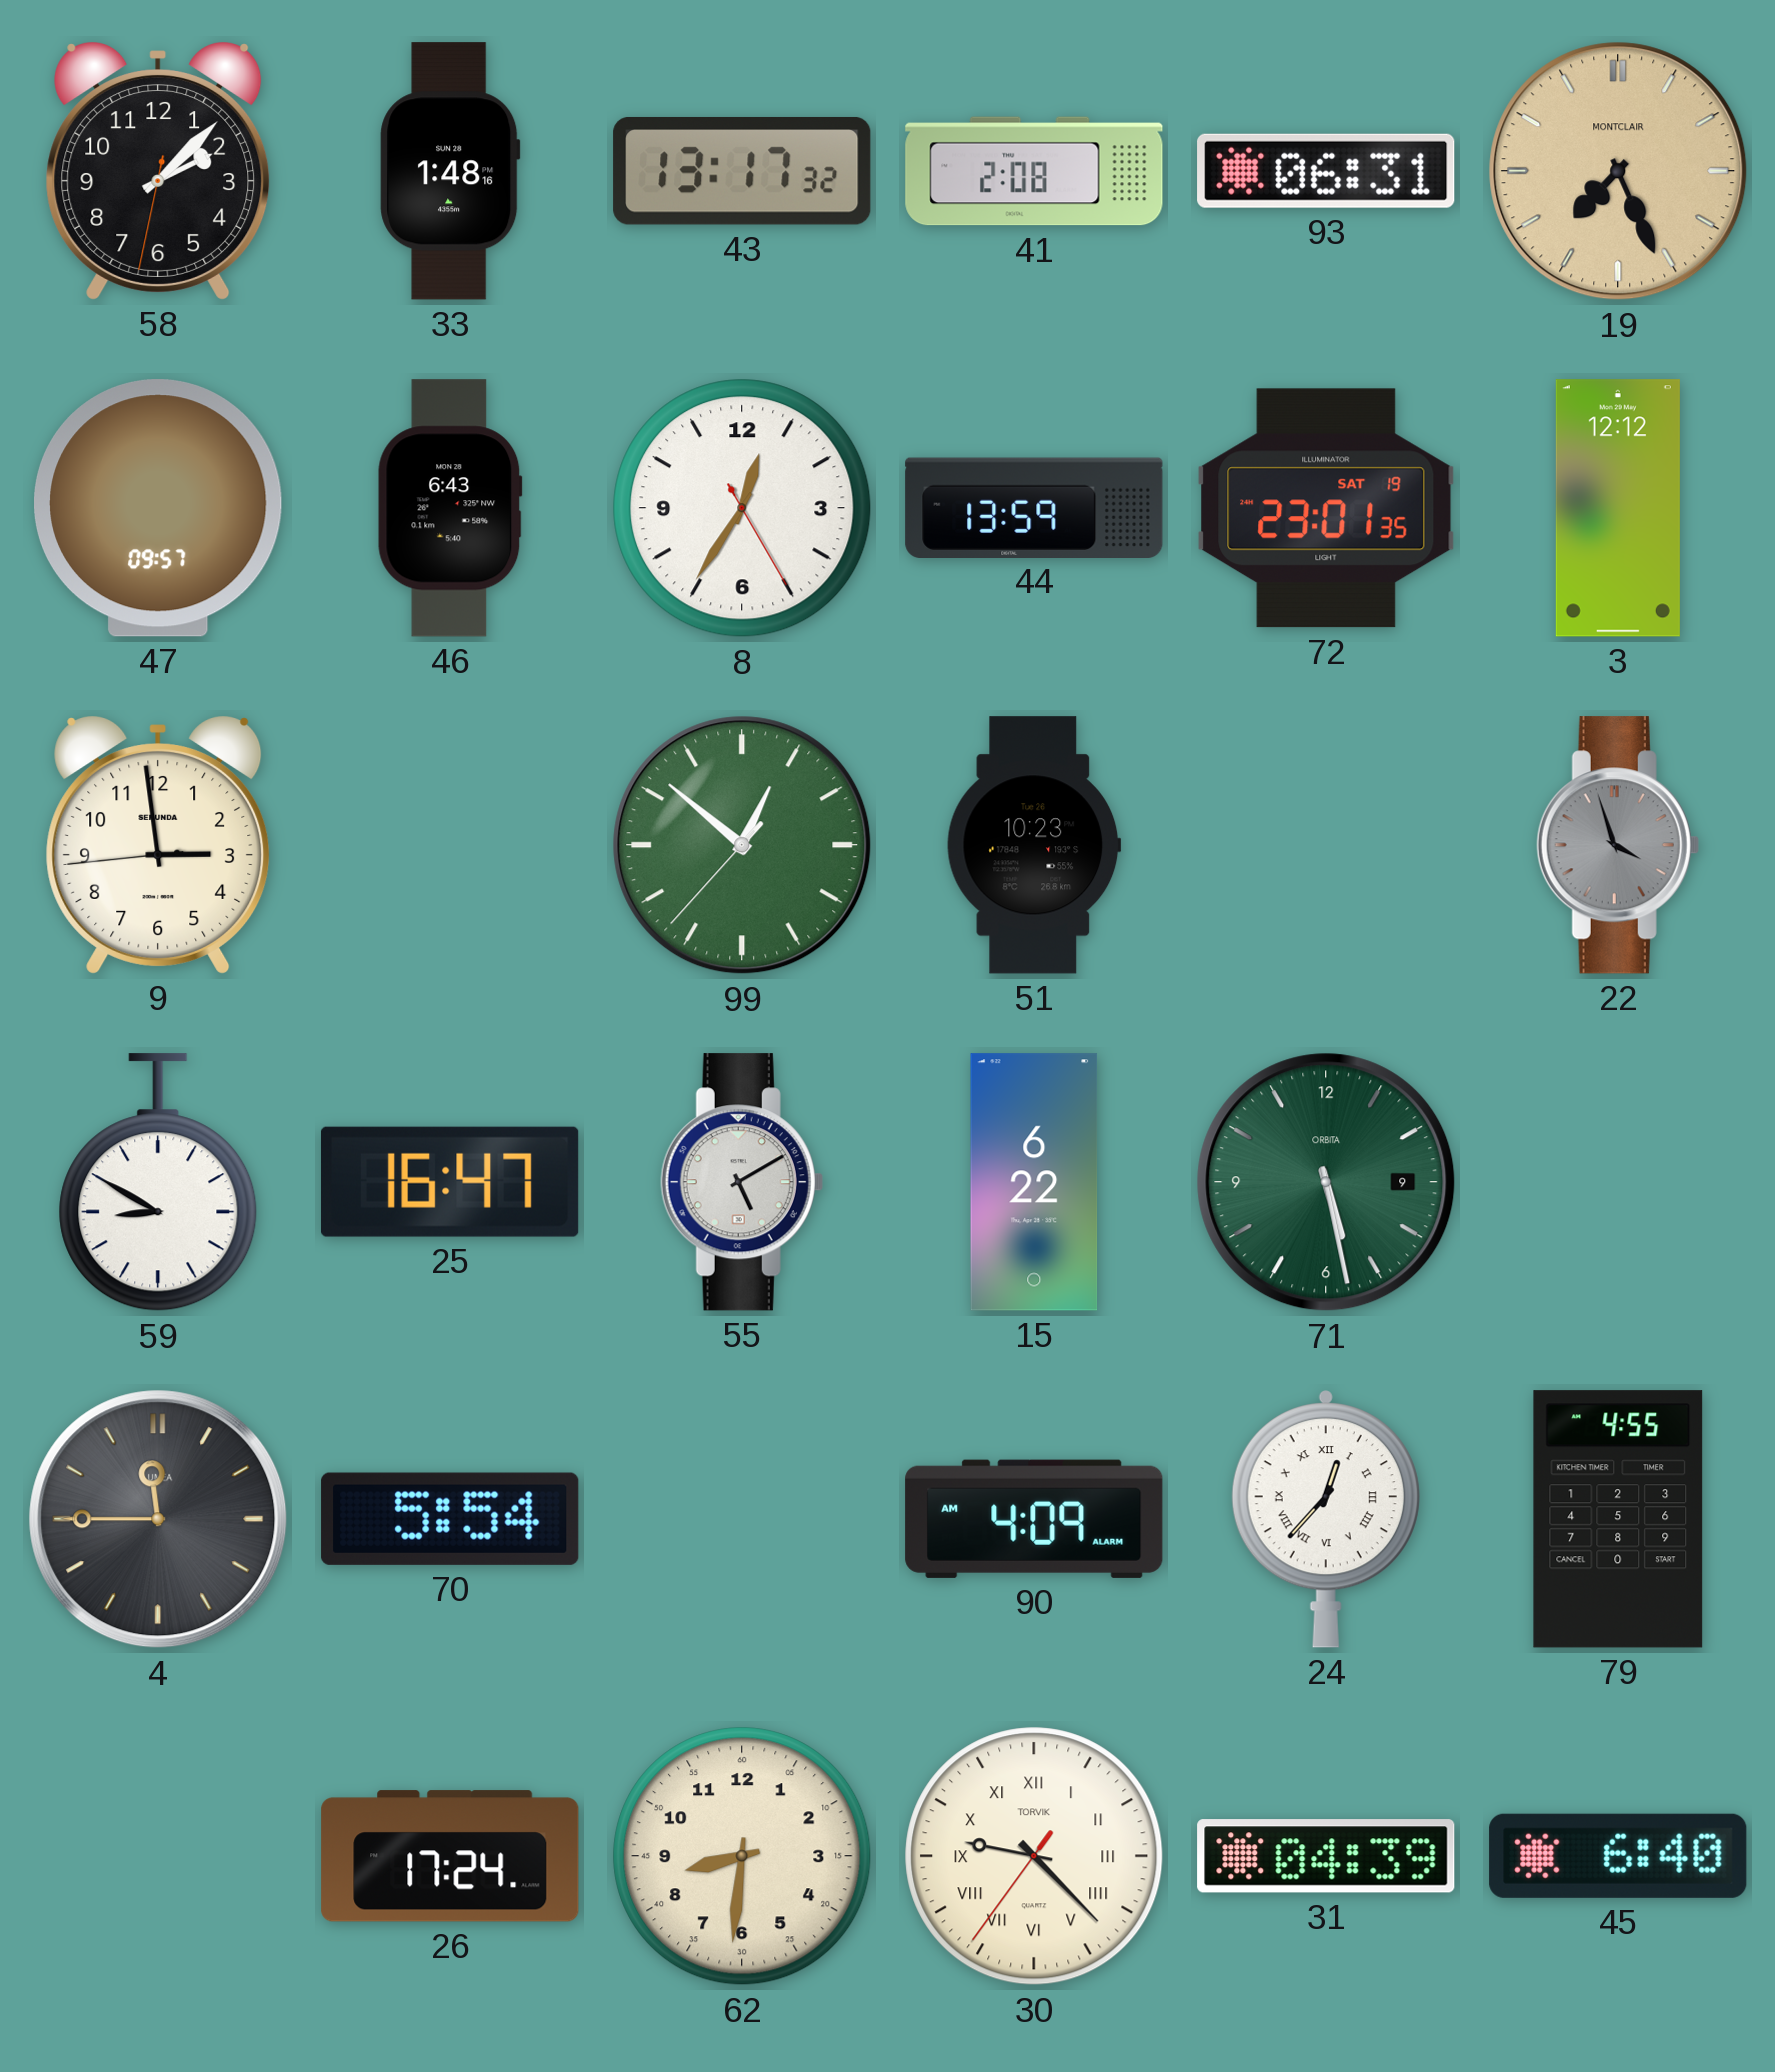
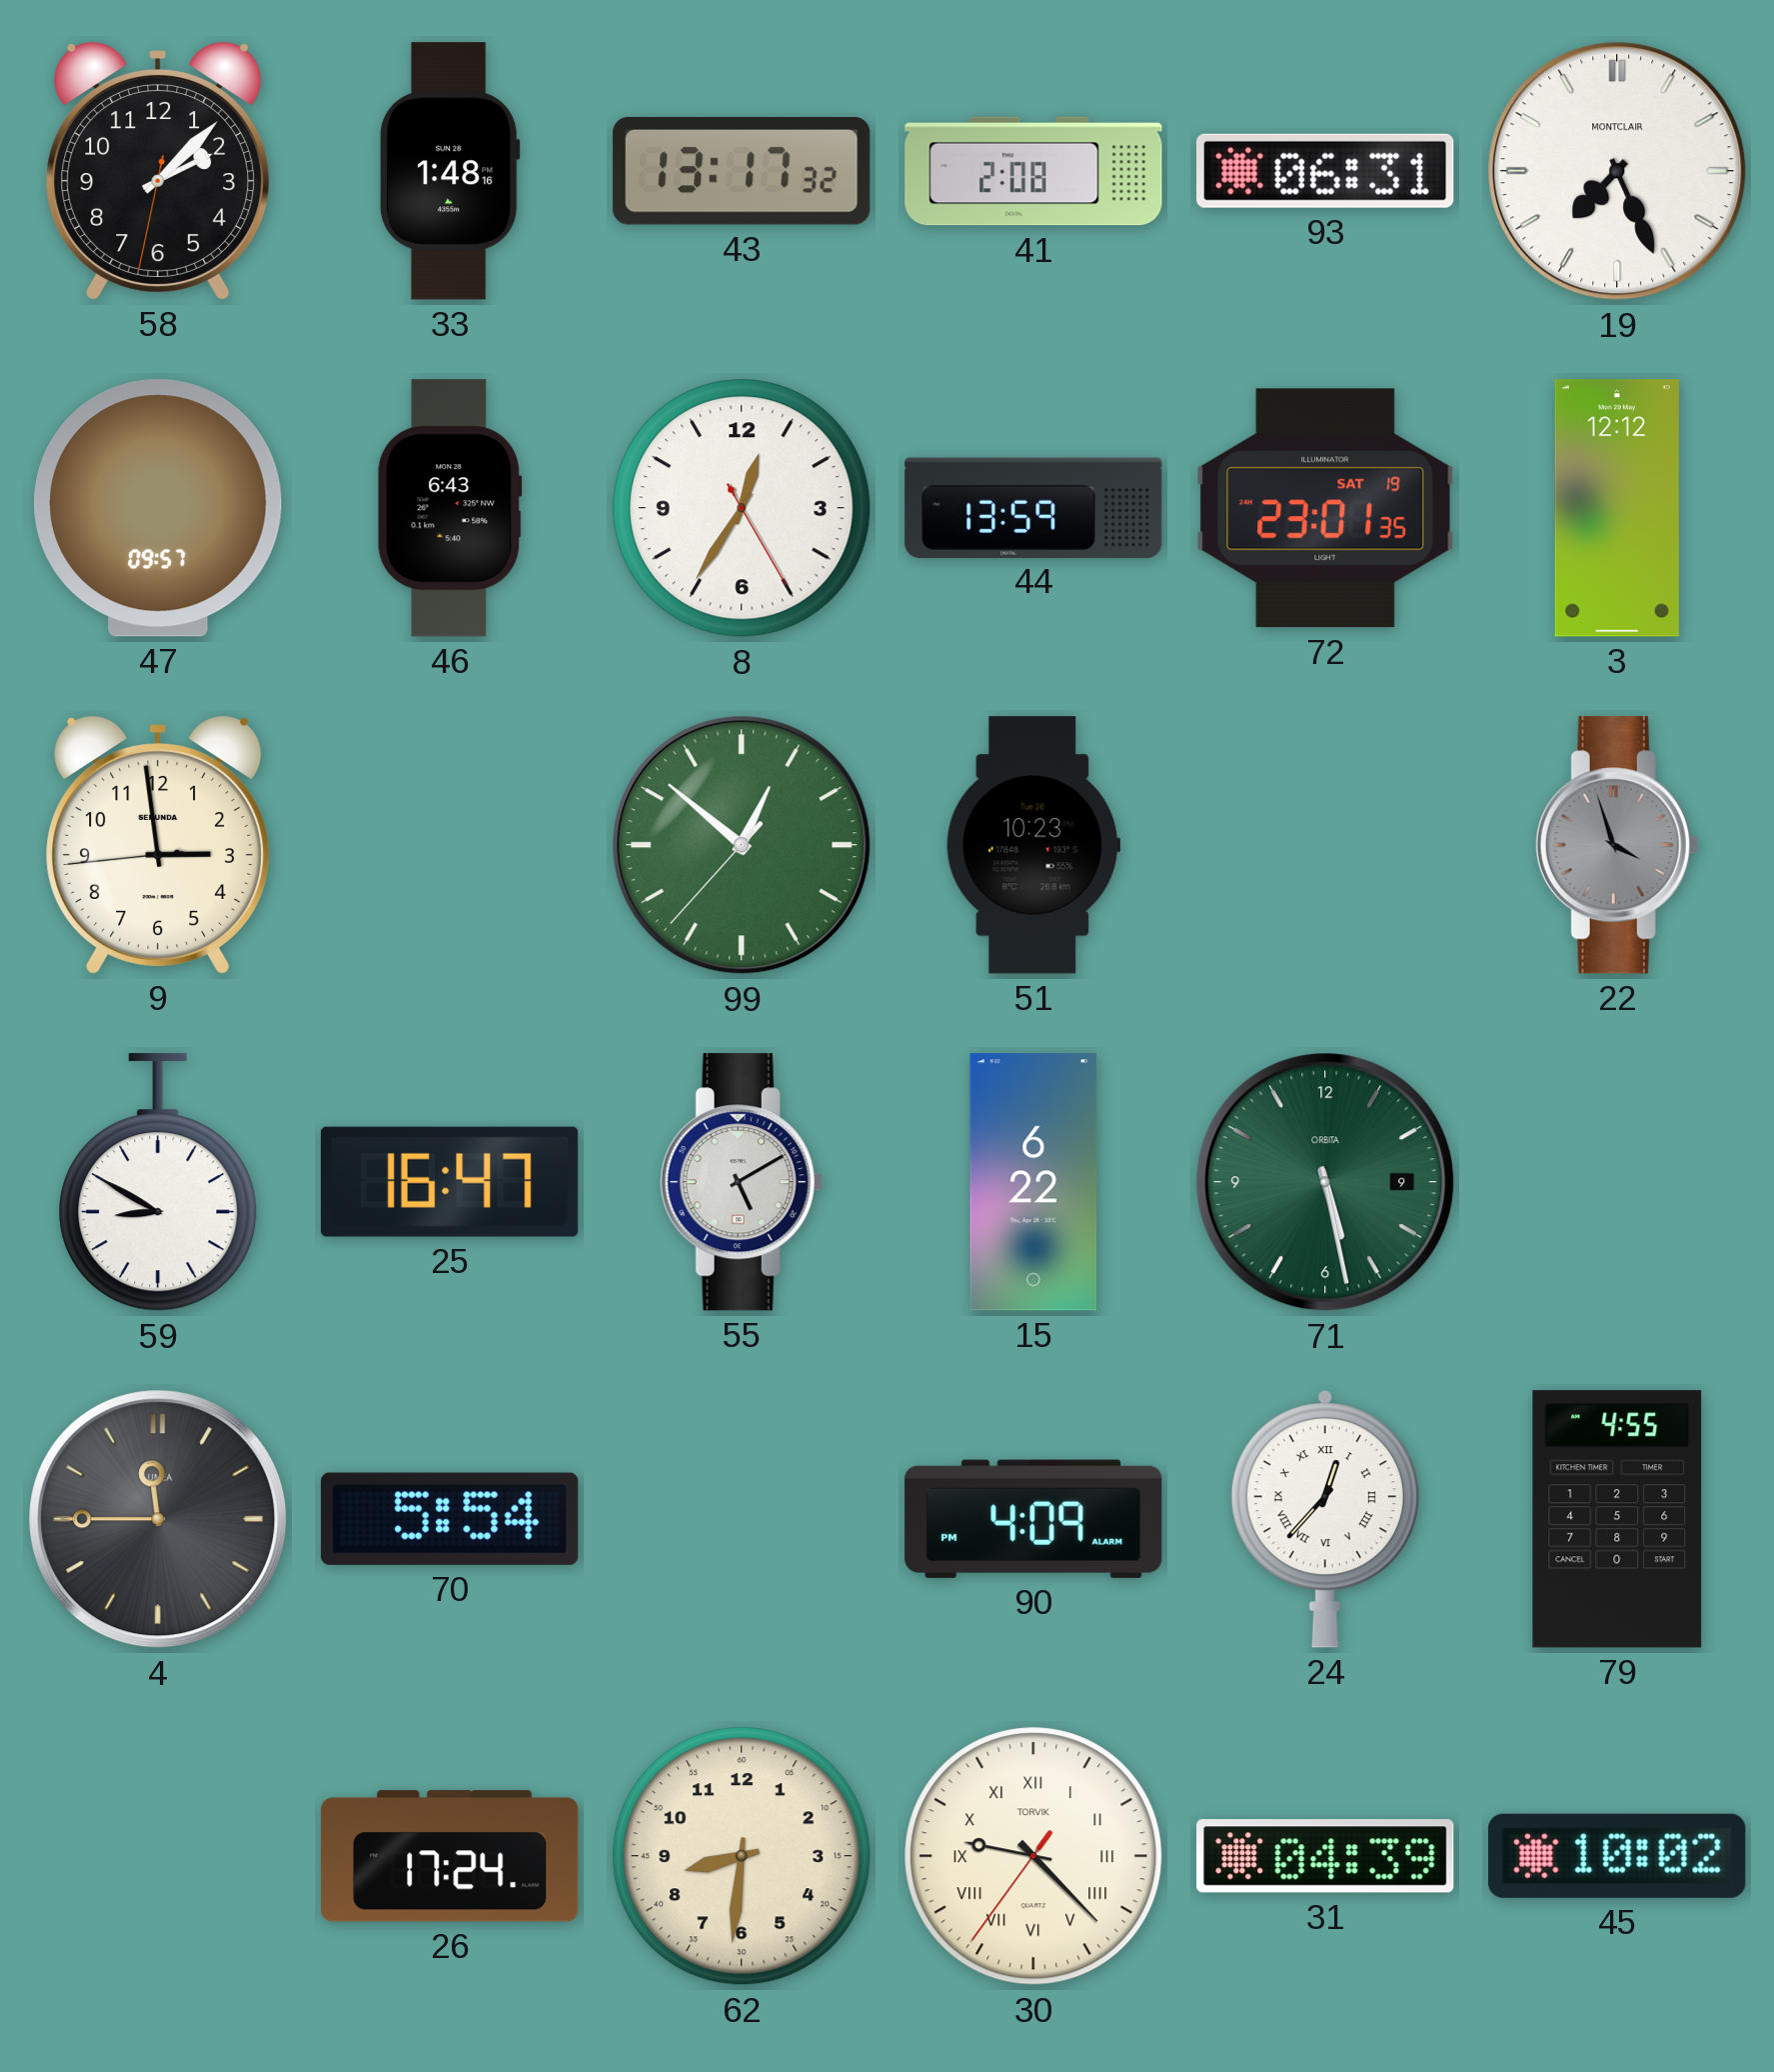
19 dial: champagne -> white (1617, 171)
90: 4:09 AM -> 4:09 PM (1033, 1519)
45: 6:40 -> 10:02 (1617, 1856)
